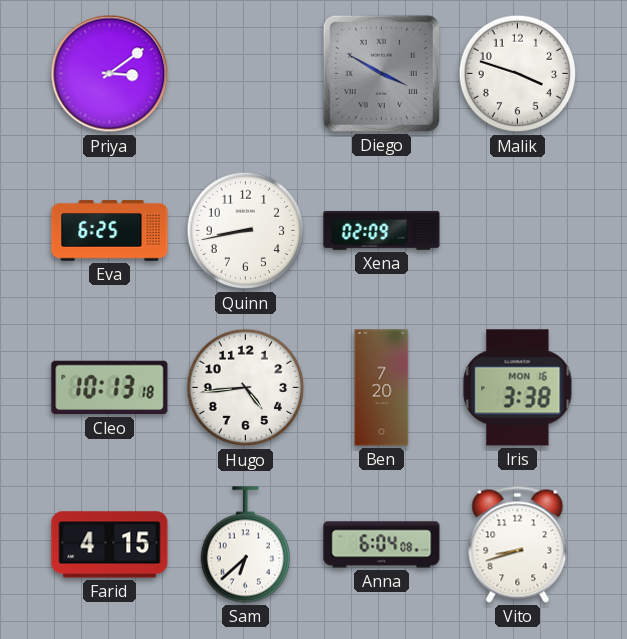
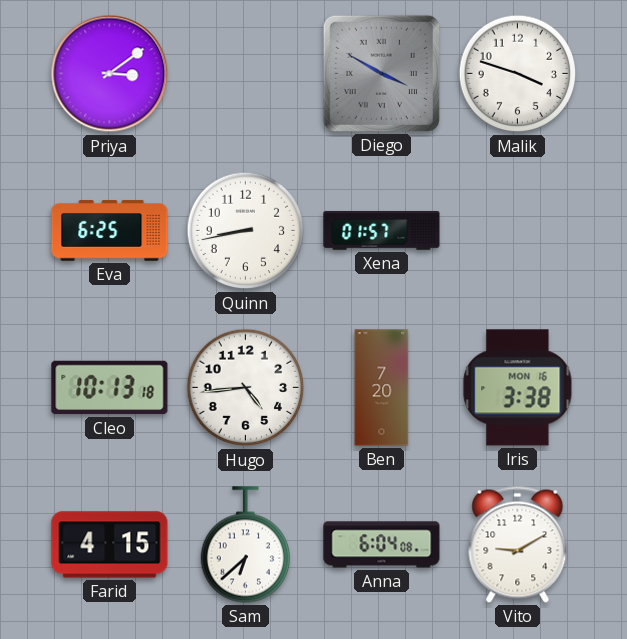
Xena: 02:09 -> 01:57 (382, 231)
Vito: 8:42 -> 9:10 (518, 544)
